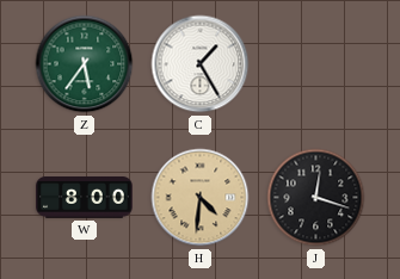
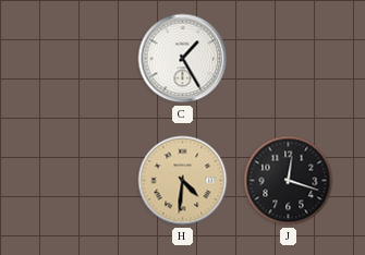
Z: 5:36 -> none (85, 64)
W: 8:00 -> none (85, 198)
